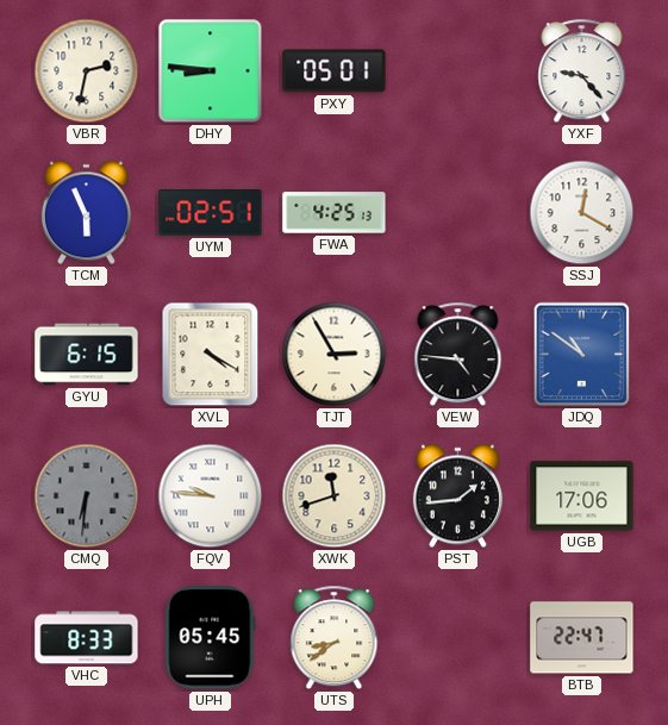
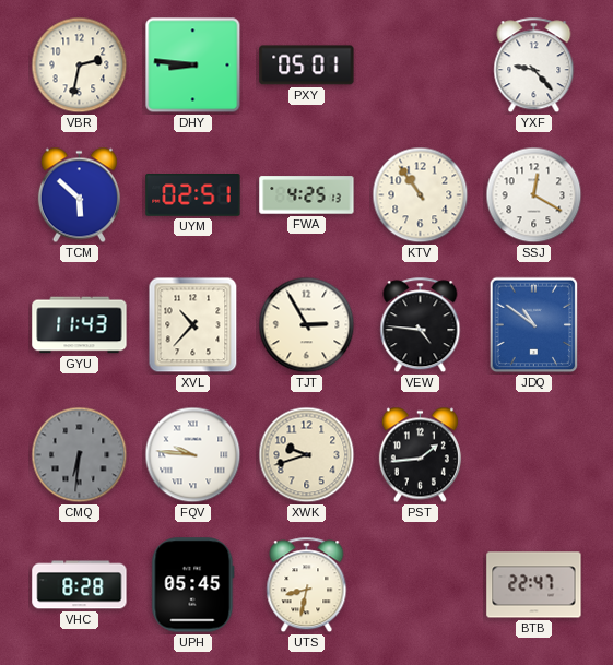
TCM: 5:56 -> 5:52 (79, 195)
KTV: none -> 10:54 (421, 195)
GYU: 6:15 -> 11:43 (80, 325)
XVL: 4:20 -> 10:37 (193, 325)
XWK: 11:42 -> 9:42 (307, 455)
UGB: 17:06 -> none (582, 496)
VHC: 8:33 -> 8:28 (80, 585)
UTS: 8:39 -> 8:32 (307, 585)
